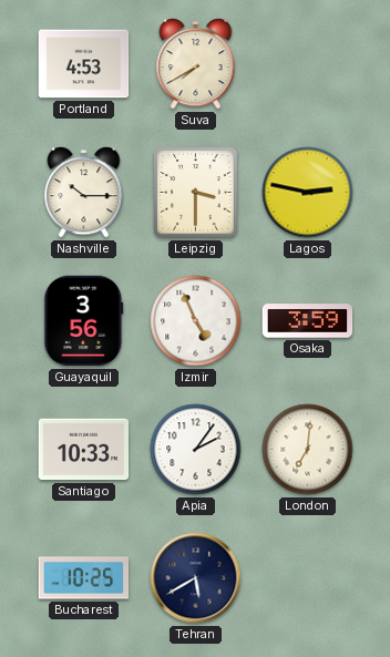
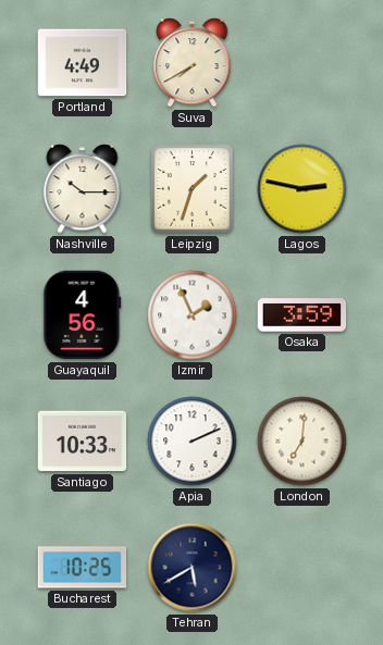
Portland: 4:53 -> 4:49 (83, 63)
Leipzig: 3:30 -> 1:33 (193, 189)
Guayaquil: 3:56 -> 4:56 (83, 315)
Izmir: 4:56 -> 1:56 (193, 315)
Apia: 2:06 -> 2:11 (193, 442)
